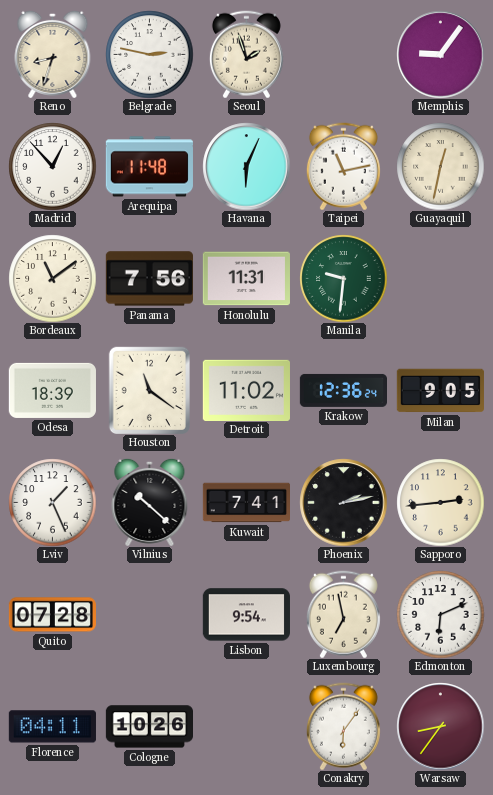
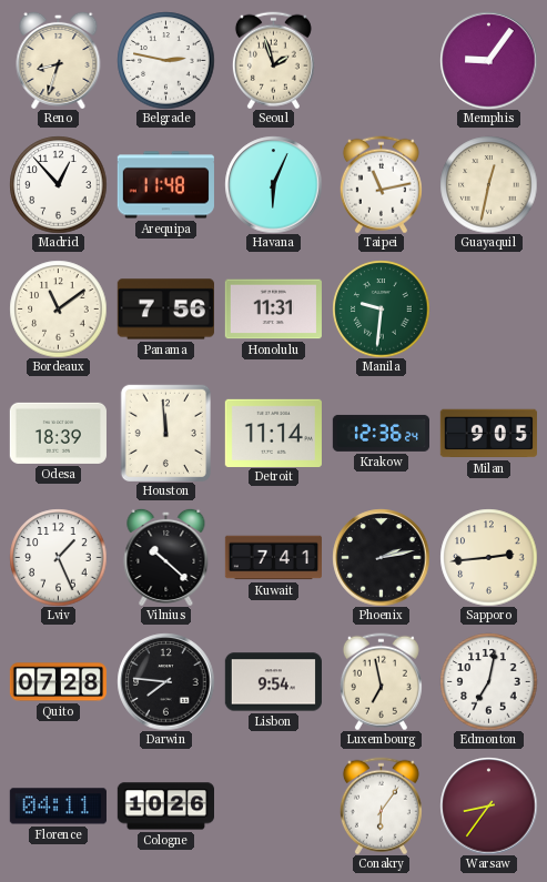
Houston: 11:21 -> 11:59 (165, 433)
Detroit: 11:02 -> 11:14 (273, 433)
Darwin: none -> 7:46 (165, 681)
Edmonton: 6:11 -> 7:02 (488, 681)
